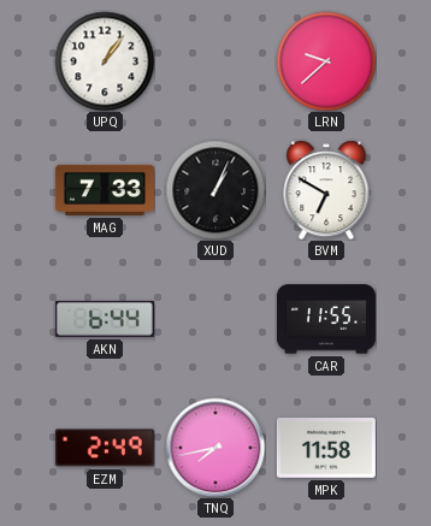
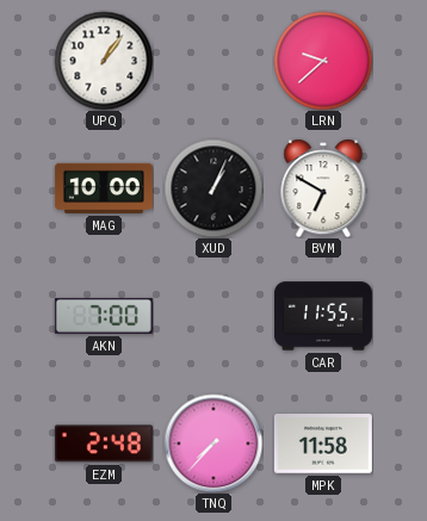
MAG: 7:33 -> 10:00 (104, 188)
AKN: 6:44 -> 7:00 (104, 316)
EZM: 2:49 -> 2:48 (104, 444)
TNQ: 7:43 -> 7:37 (213, 444)
